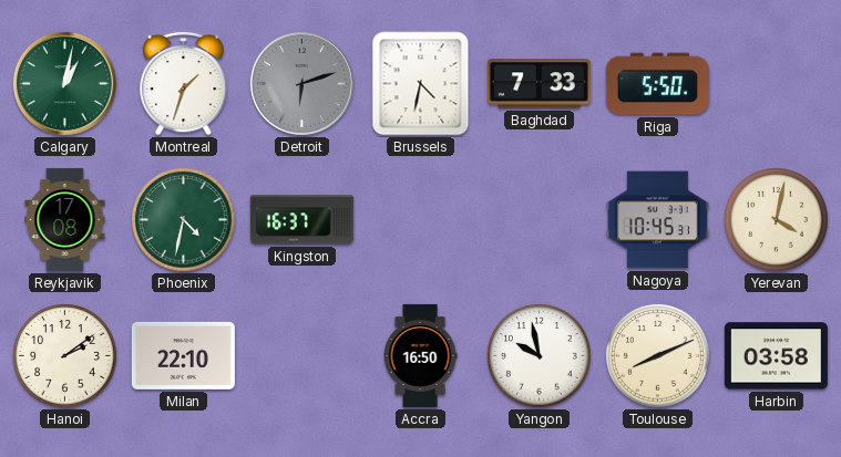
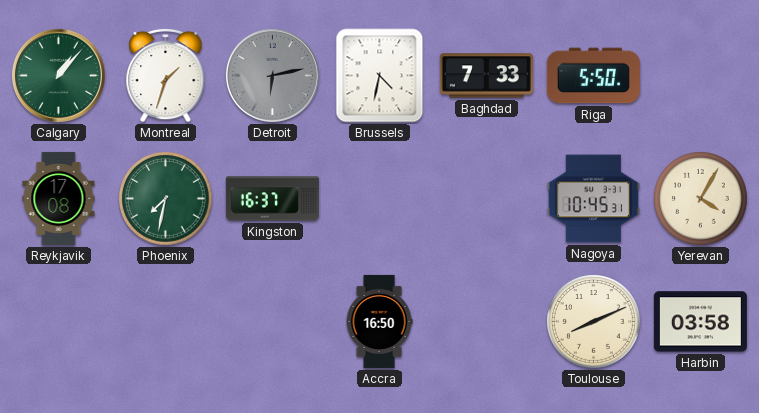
Calgary: 1:02 -> 1:07 (58, 75)
Detroit: 6:12 -> 6:13 (272, 75)
Phoenix: 4:32 -> 7:32 (166, 199)
Yerevan: 4:02 -> 4:05 (701, 199)
Hanoi: 2:09 -> none (65, 356)
Milan: 22:10 -> none (183, 355)
Yangon: 9:58 -> none (540, 356)
